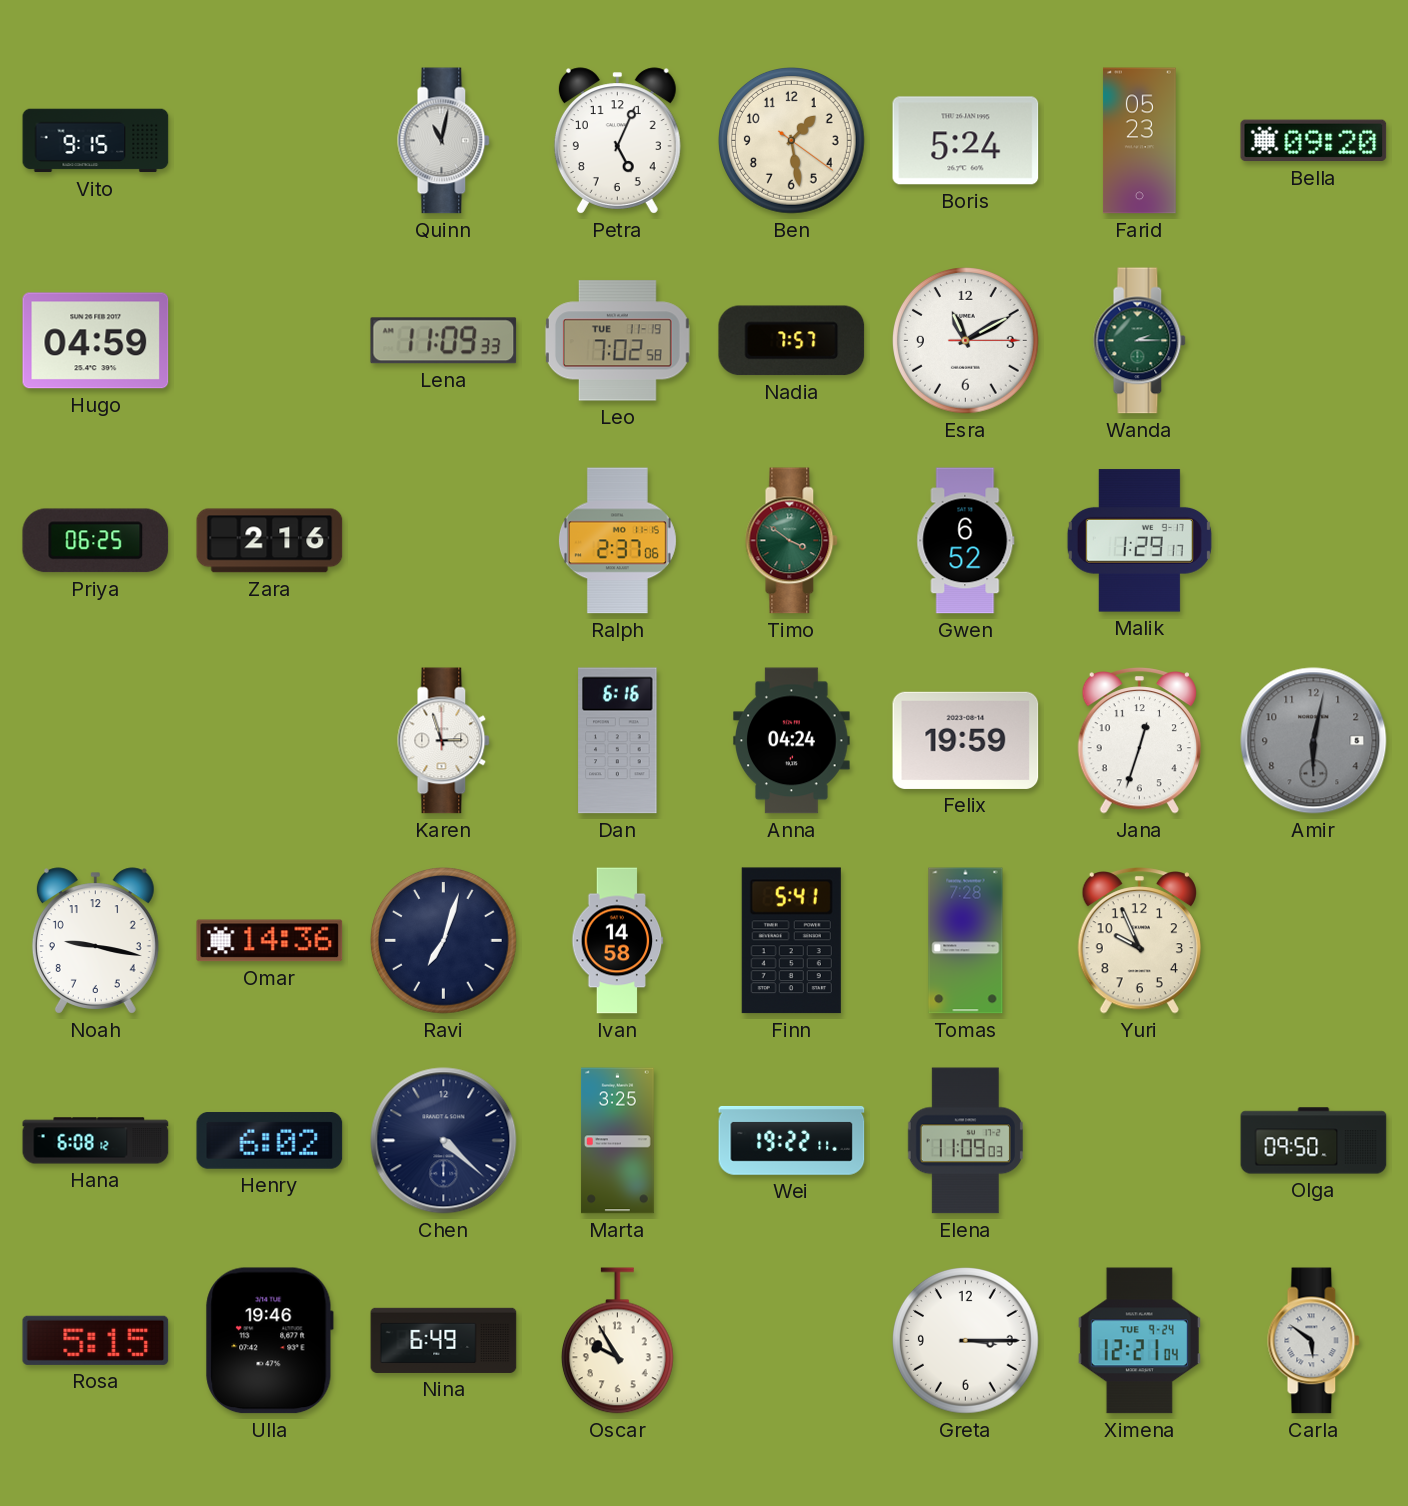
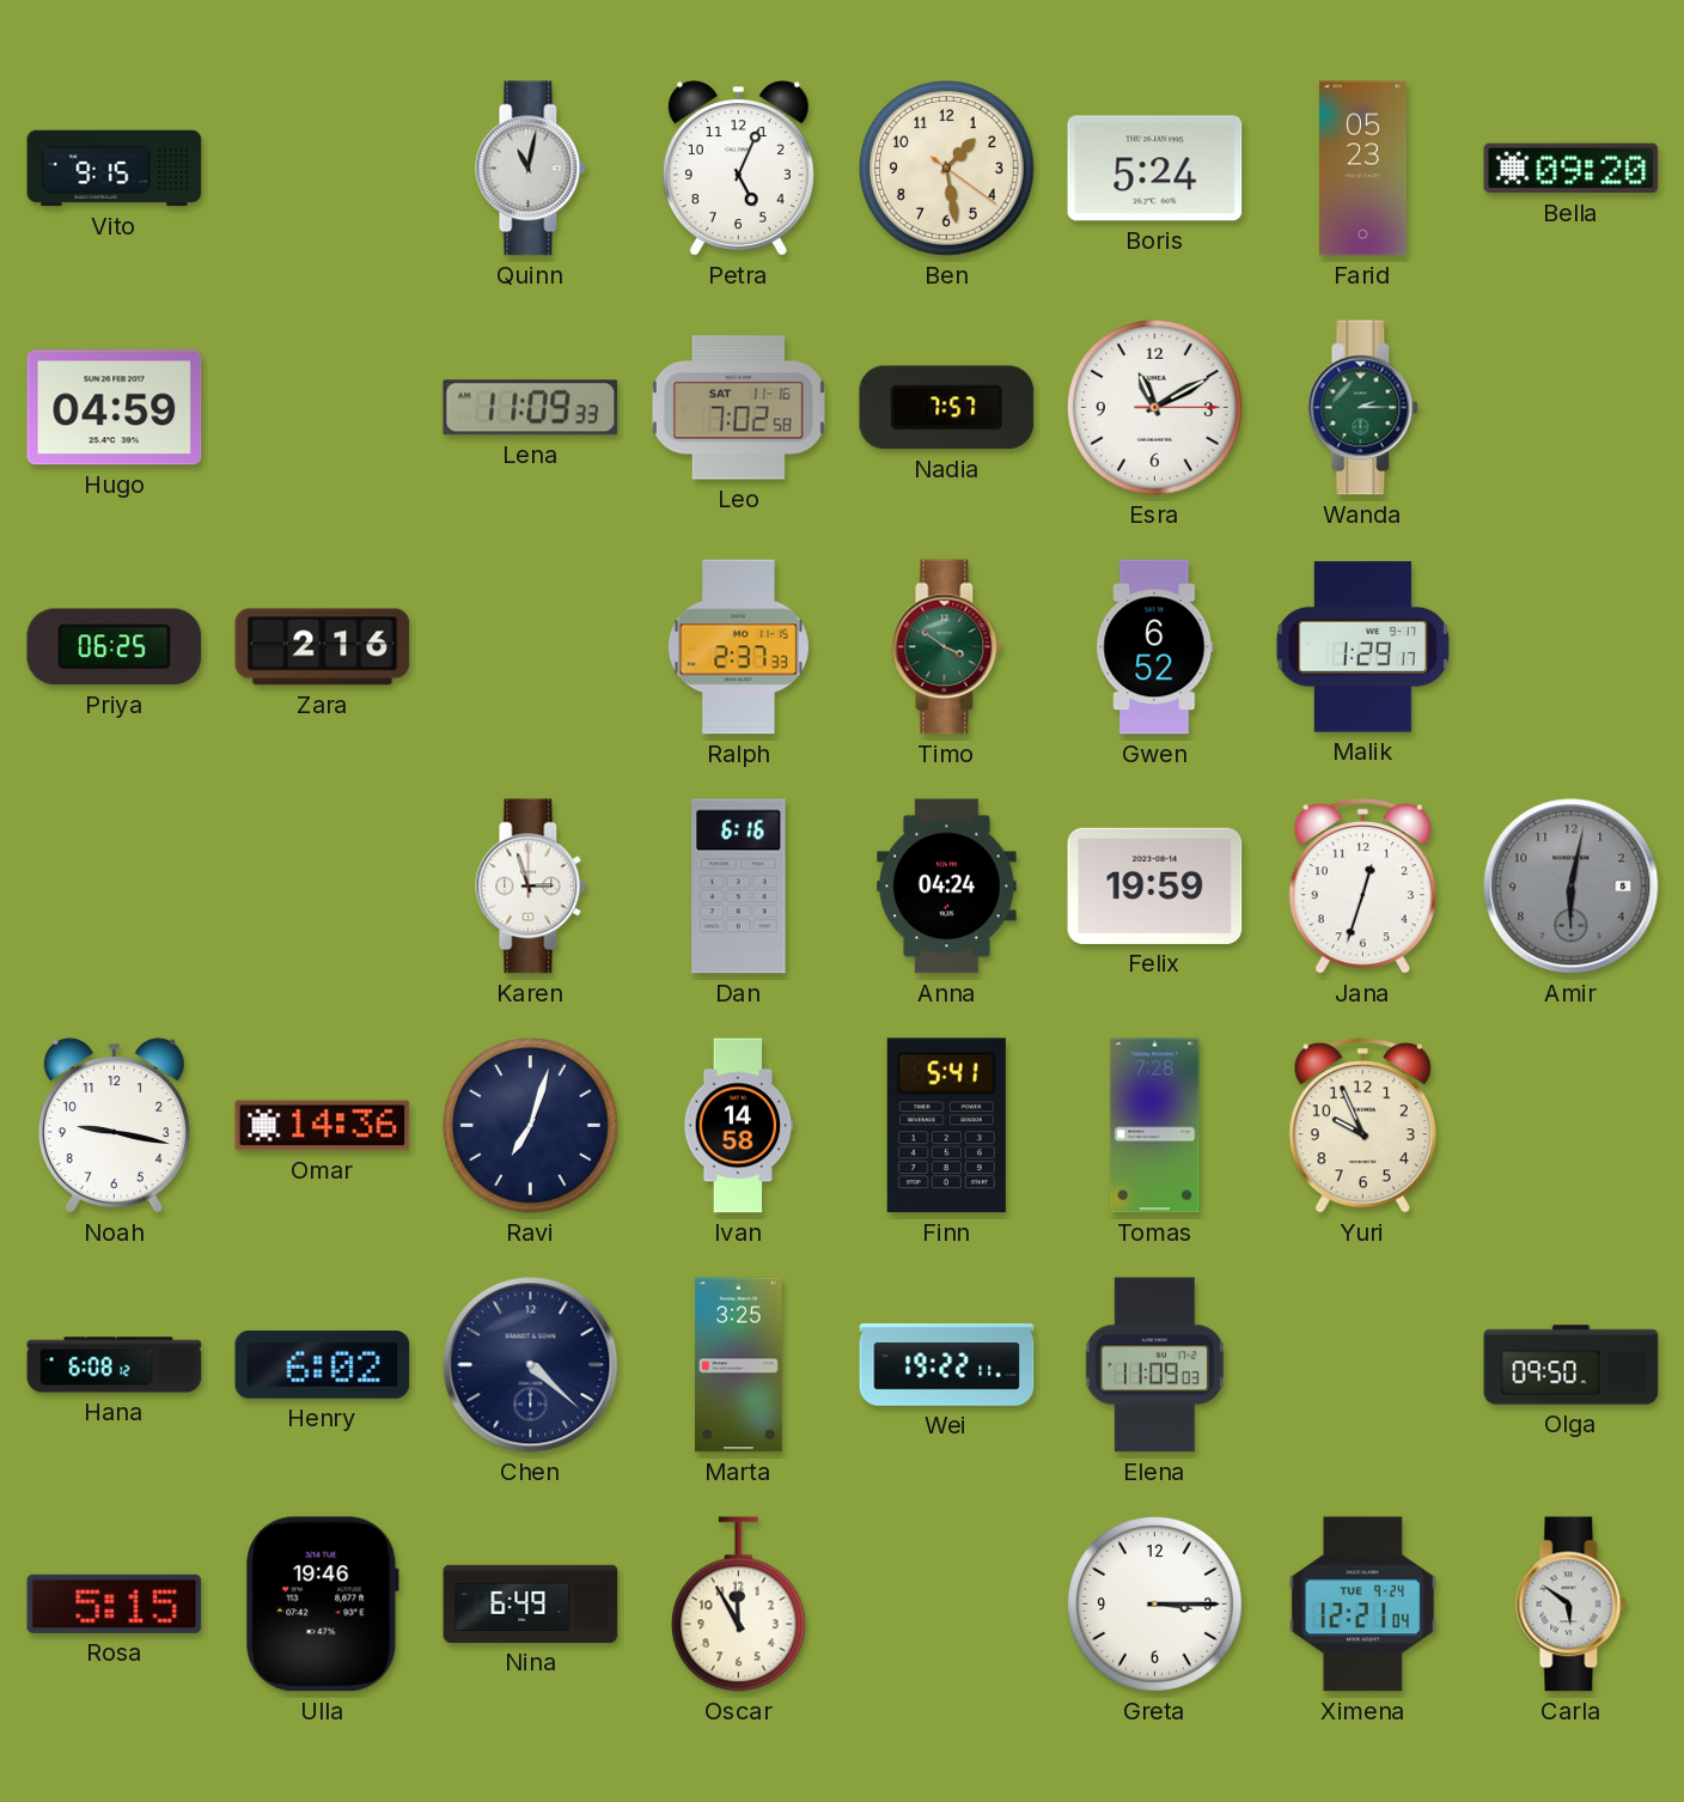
Leo date: TUE 11-19 -> SAT 11-16 (738, 408)
Ralph: 2:37:06 -> 2:37:33 (738, 647)
Oscar: 9:55 -> 11:55 (738, 1605)
